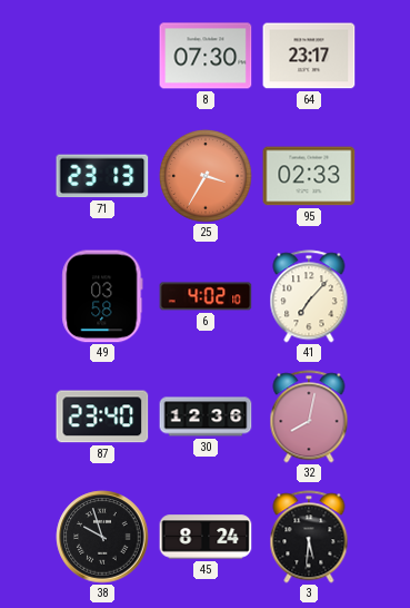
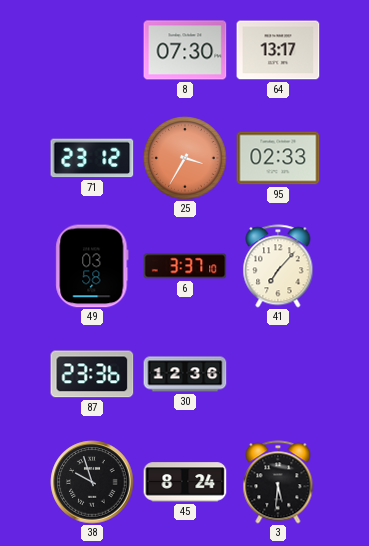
64: 23:17 -> 13:17 (278, 50)
71: 23:13 -> 23:12 (92, 158)
6: 4:02 -> 3:37 (185, 266)
87: 23:40 -> 23:36 (92, 374)
32: 8:02 -> none (309, 416)
